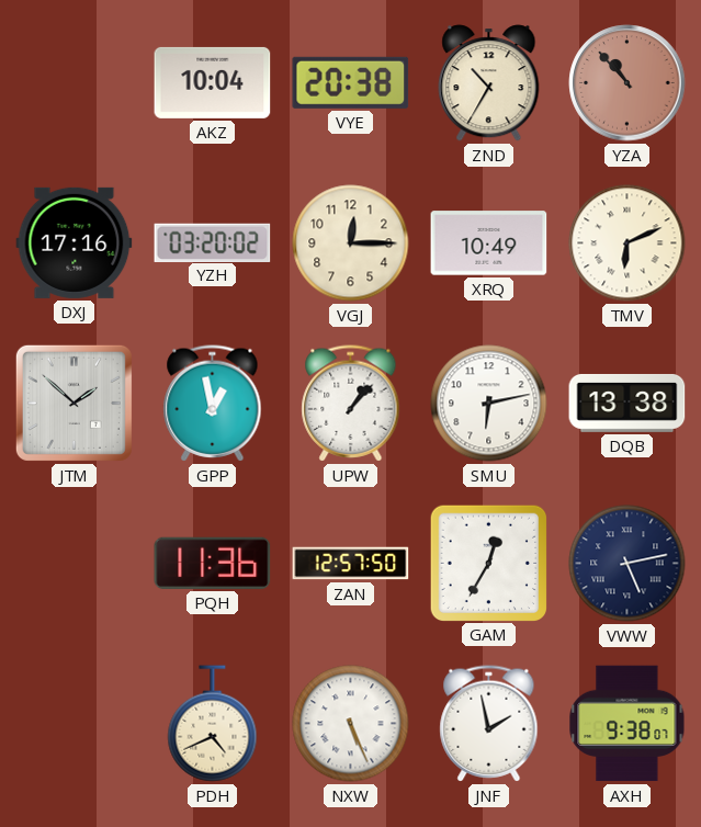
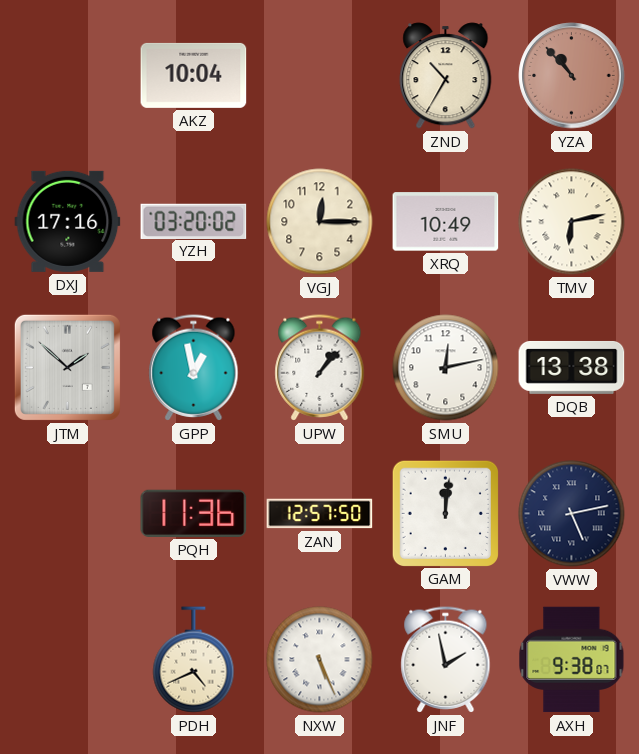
VYE: 20:38 -> none (351, 82)
TMV: 6:11 -> 6:13 (572, 222)
SMU: 6:13 -> 12:13 (446, 368)
GAM: 12:35 -> 12:01 (445, 513)
